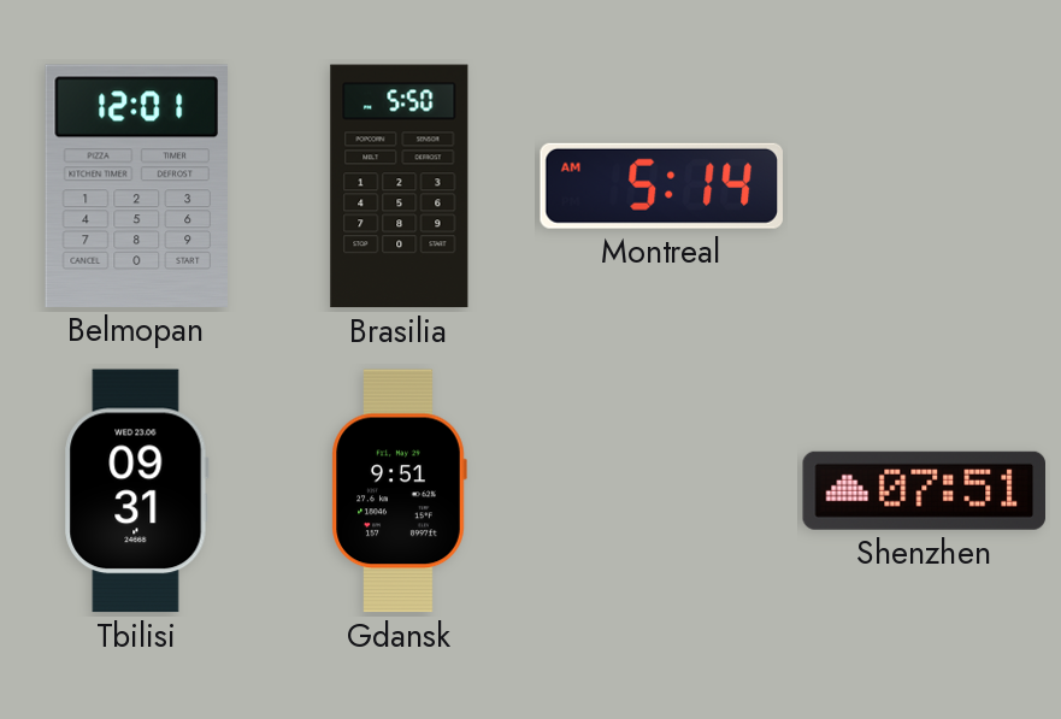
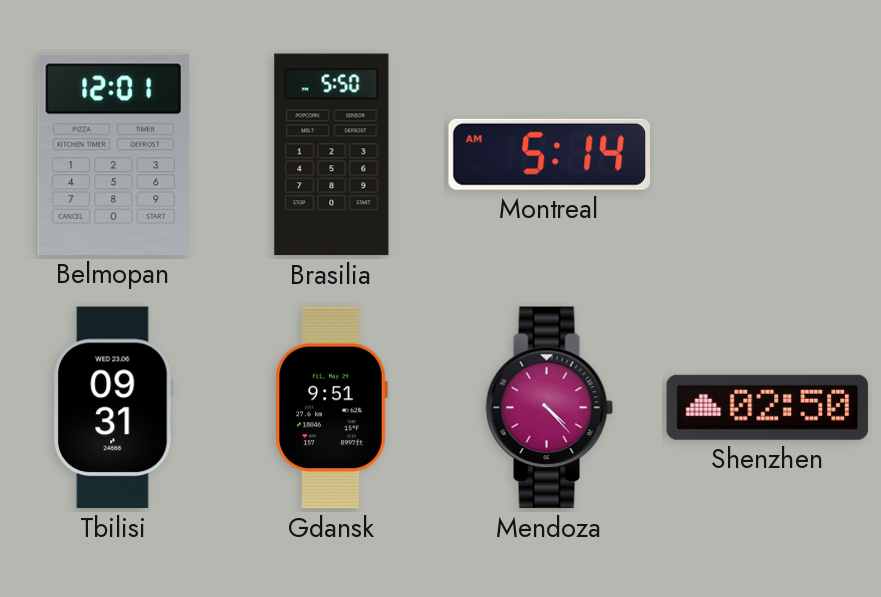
Mendoza: none -> 4:23 (550, 408)
Shenzhen: 07:51 -> 02:50 (767, 407)
